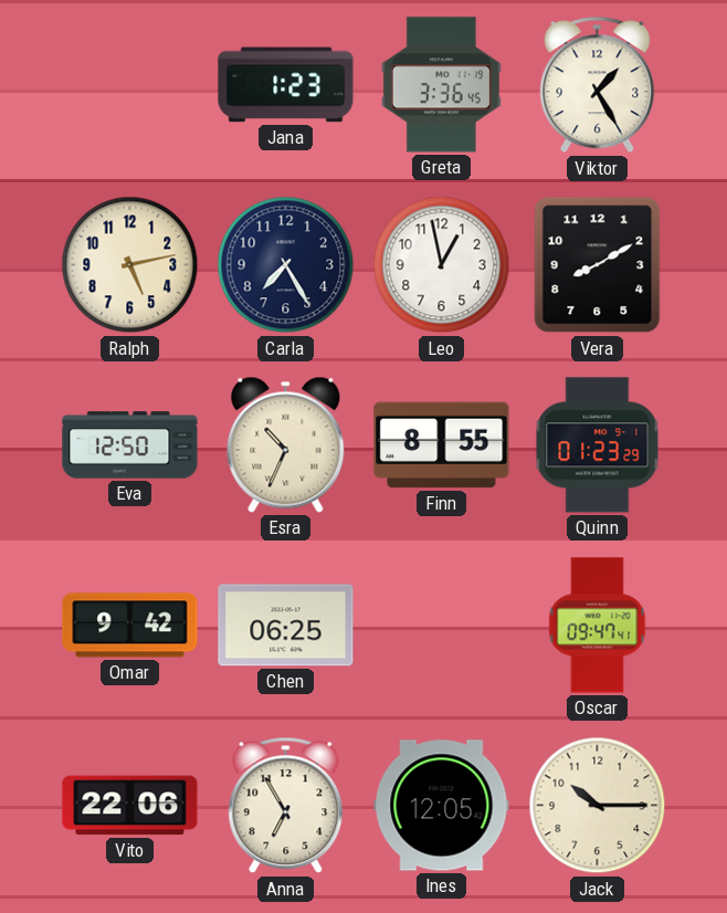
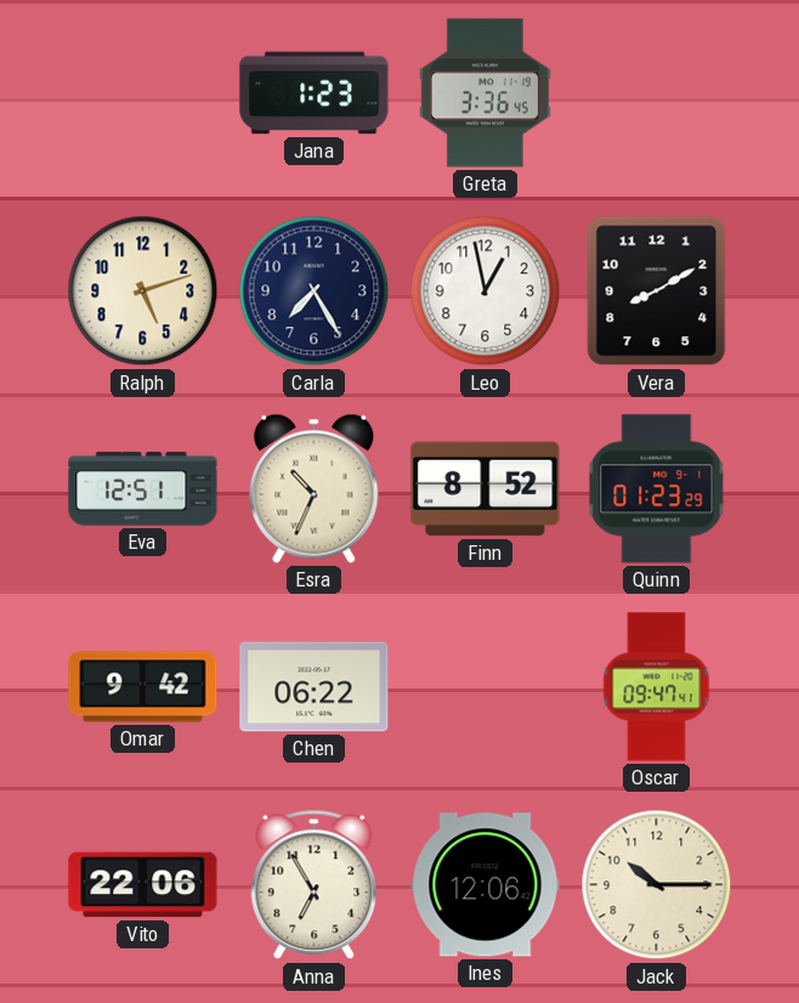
Viktor: 1:25 -> none (598, 85)
Ralph: 5:13 -> 5:12 (143, 291)
Eva: 12:50 -> 12:51 (143, 489)
Finn: 8:55 -> 8:52 (486, 489)
Chen: 06:25 -> 06:22 (314, 687)
Ines: 12:05 -> 12:06 (486, 885)
